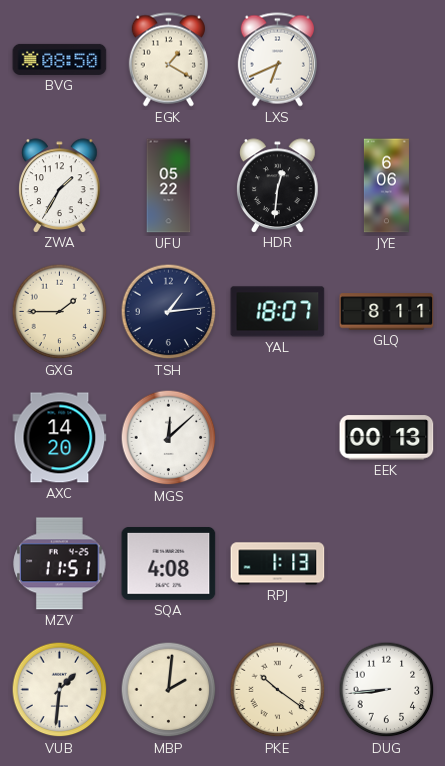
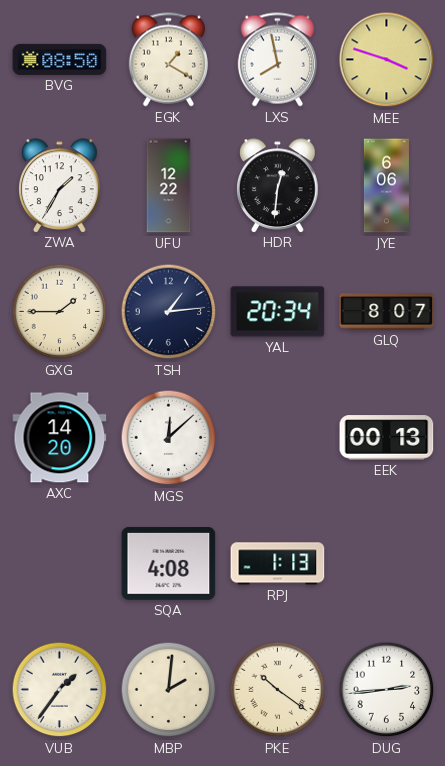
LXS: 6:41 -> 7:58 (277, 60)
MEE: none -> 3:48 (387, 60)
UFU: 05:22 -> 12:22 (169, 186)
YAL: 18:07 -> 20:34 (278, 312)
GLQ: 8:11 -> 8:07 (387, 312)
MZV: 11:51 -> none (60, 564)
VUB: 1:31 -> 1:36 (60, 690)
DUG: 8:44 -> 2:44 (387, 690)
